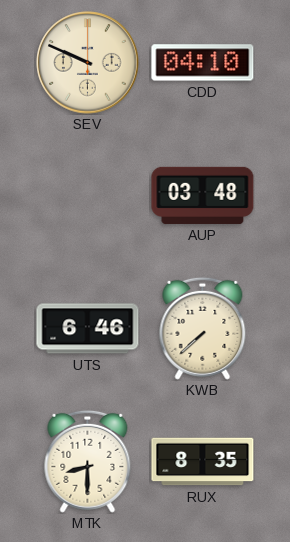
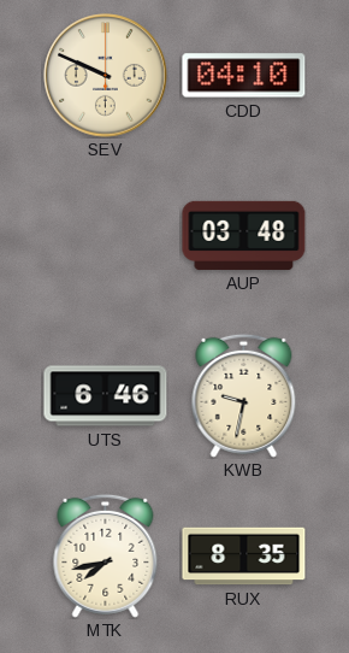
KWB: 7:38 -> 9:32 (244, 395)
MTK: 8:30 -> 7:43 (106, 555)
